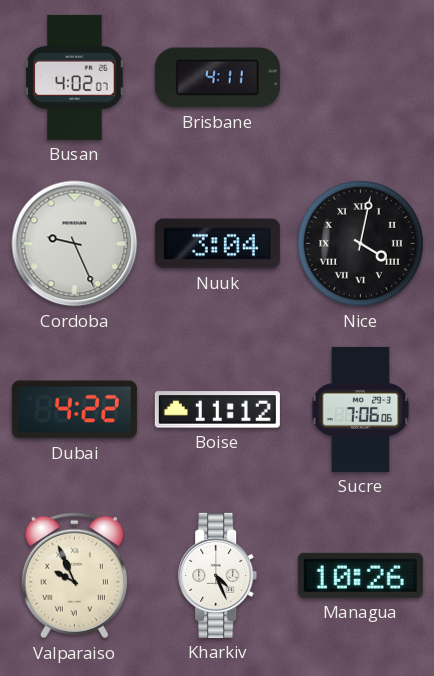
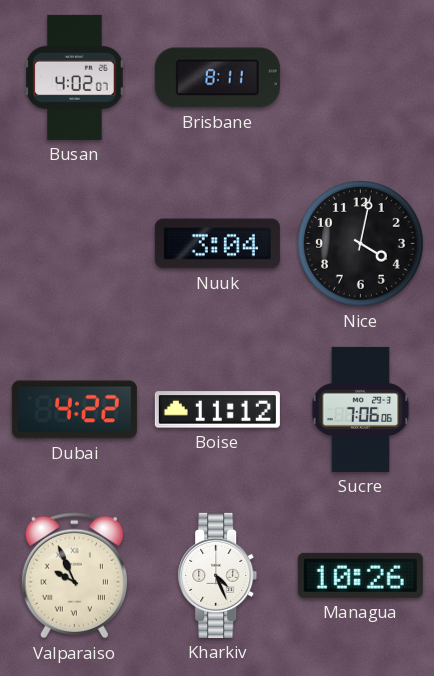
Brisbane: 4:11 -> 8:11 (217, 78)
Cordoba: 9:26 -> none (75, 244)
Nice numerals: Roman -> Arabic (360, 243)
